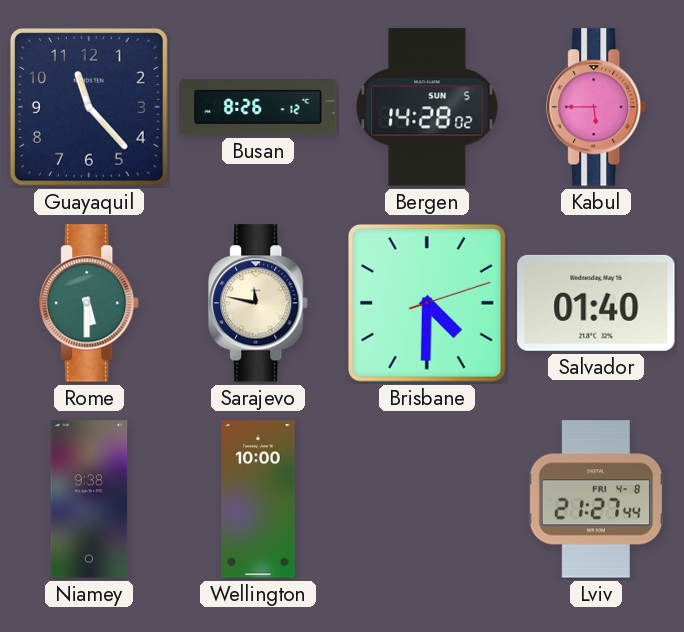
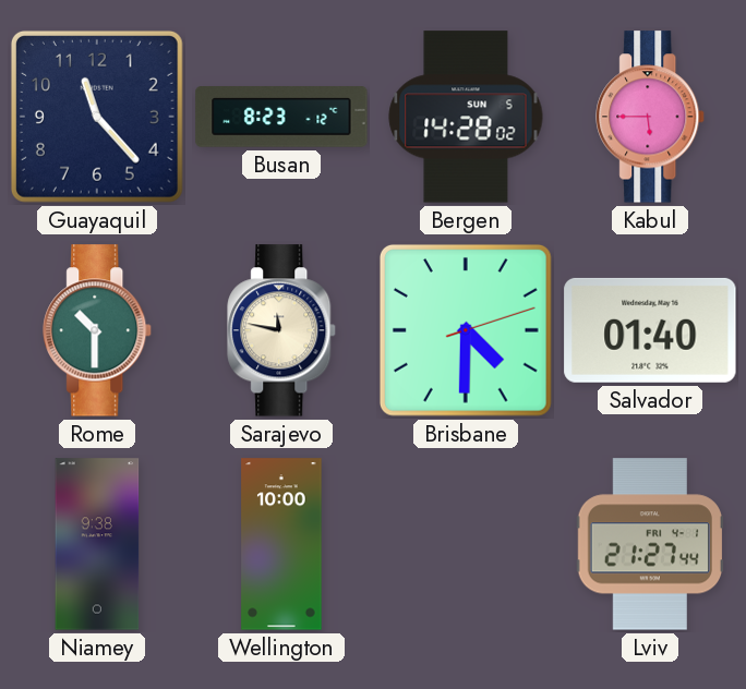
Busan: 8:26 -> 8:23 (281, 117)
Rome: 5:30 -> 10:30 (98, 330)
Lviv date: FRI 4-8 -> FRI 4-1 (649, 544)
